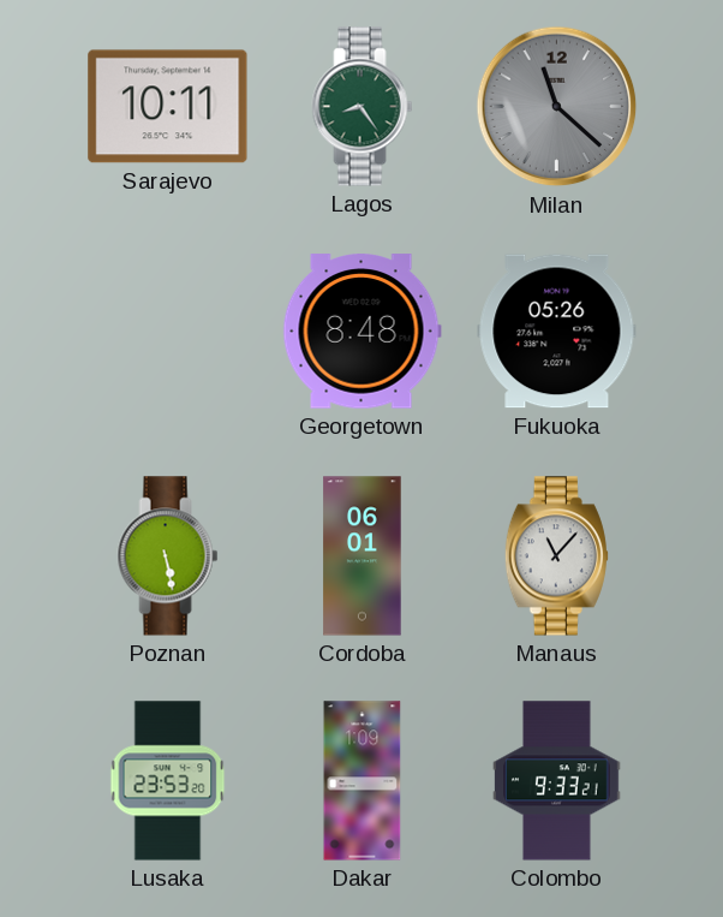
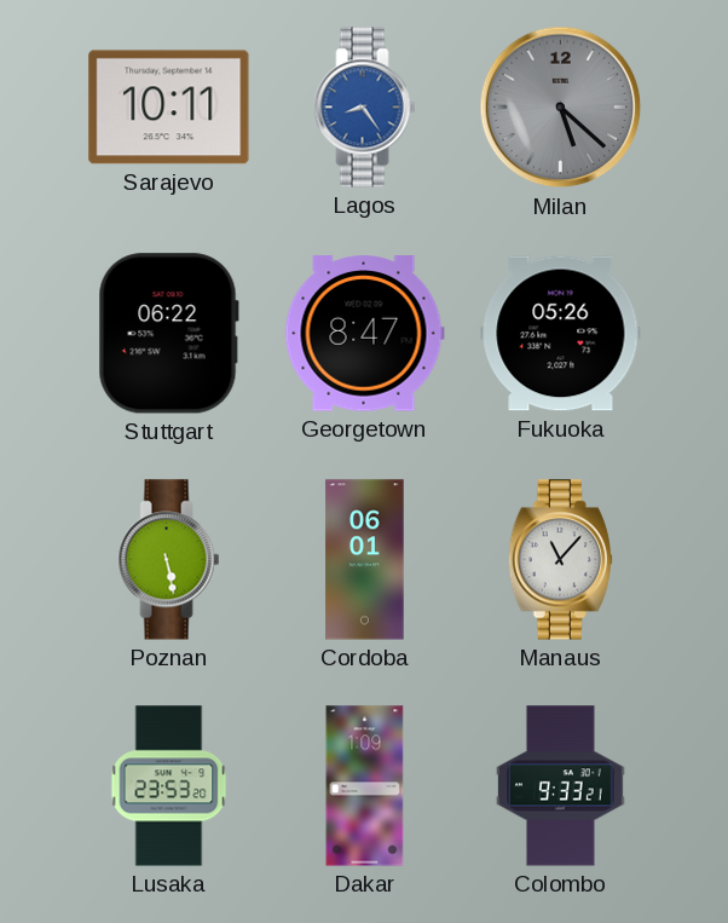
Lagos dial: green -> blue (365, 108)
Milan: 11:22 -> 5:22 (561, 108)
Stuttgart: none -> 06:22 (168, 334)
Georgetown: 8:48 -> 8:47 (364, 334)
